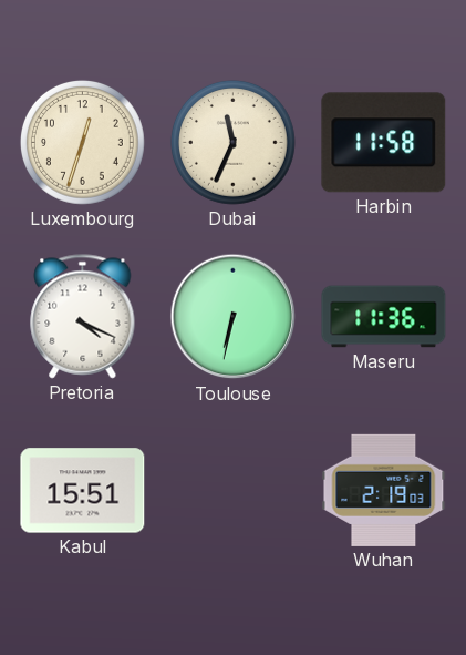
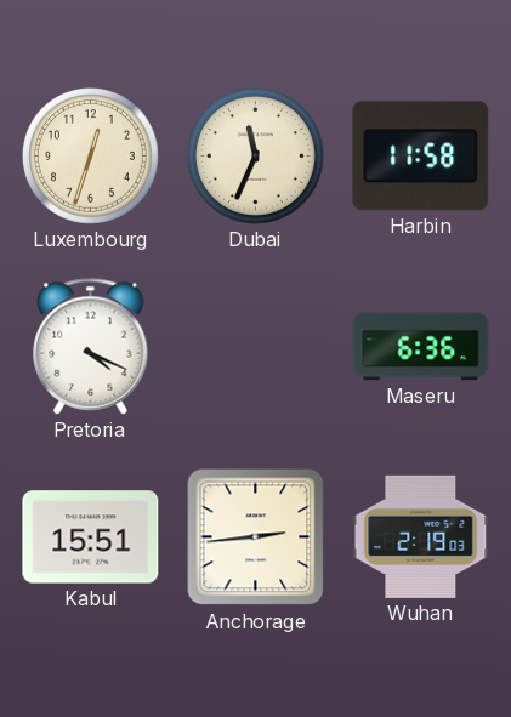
Toulouse: 6:32 -> none (234, 317)
Maseru: 11:36 -> 6:36 (421, 347)
Anchorage: none -> 2:44 (256, 537)
